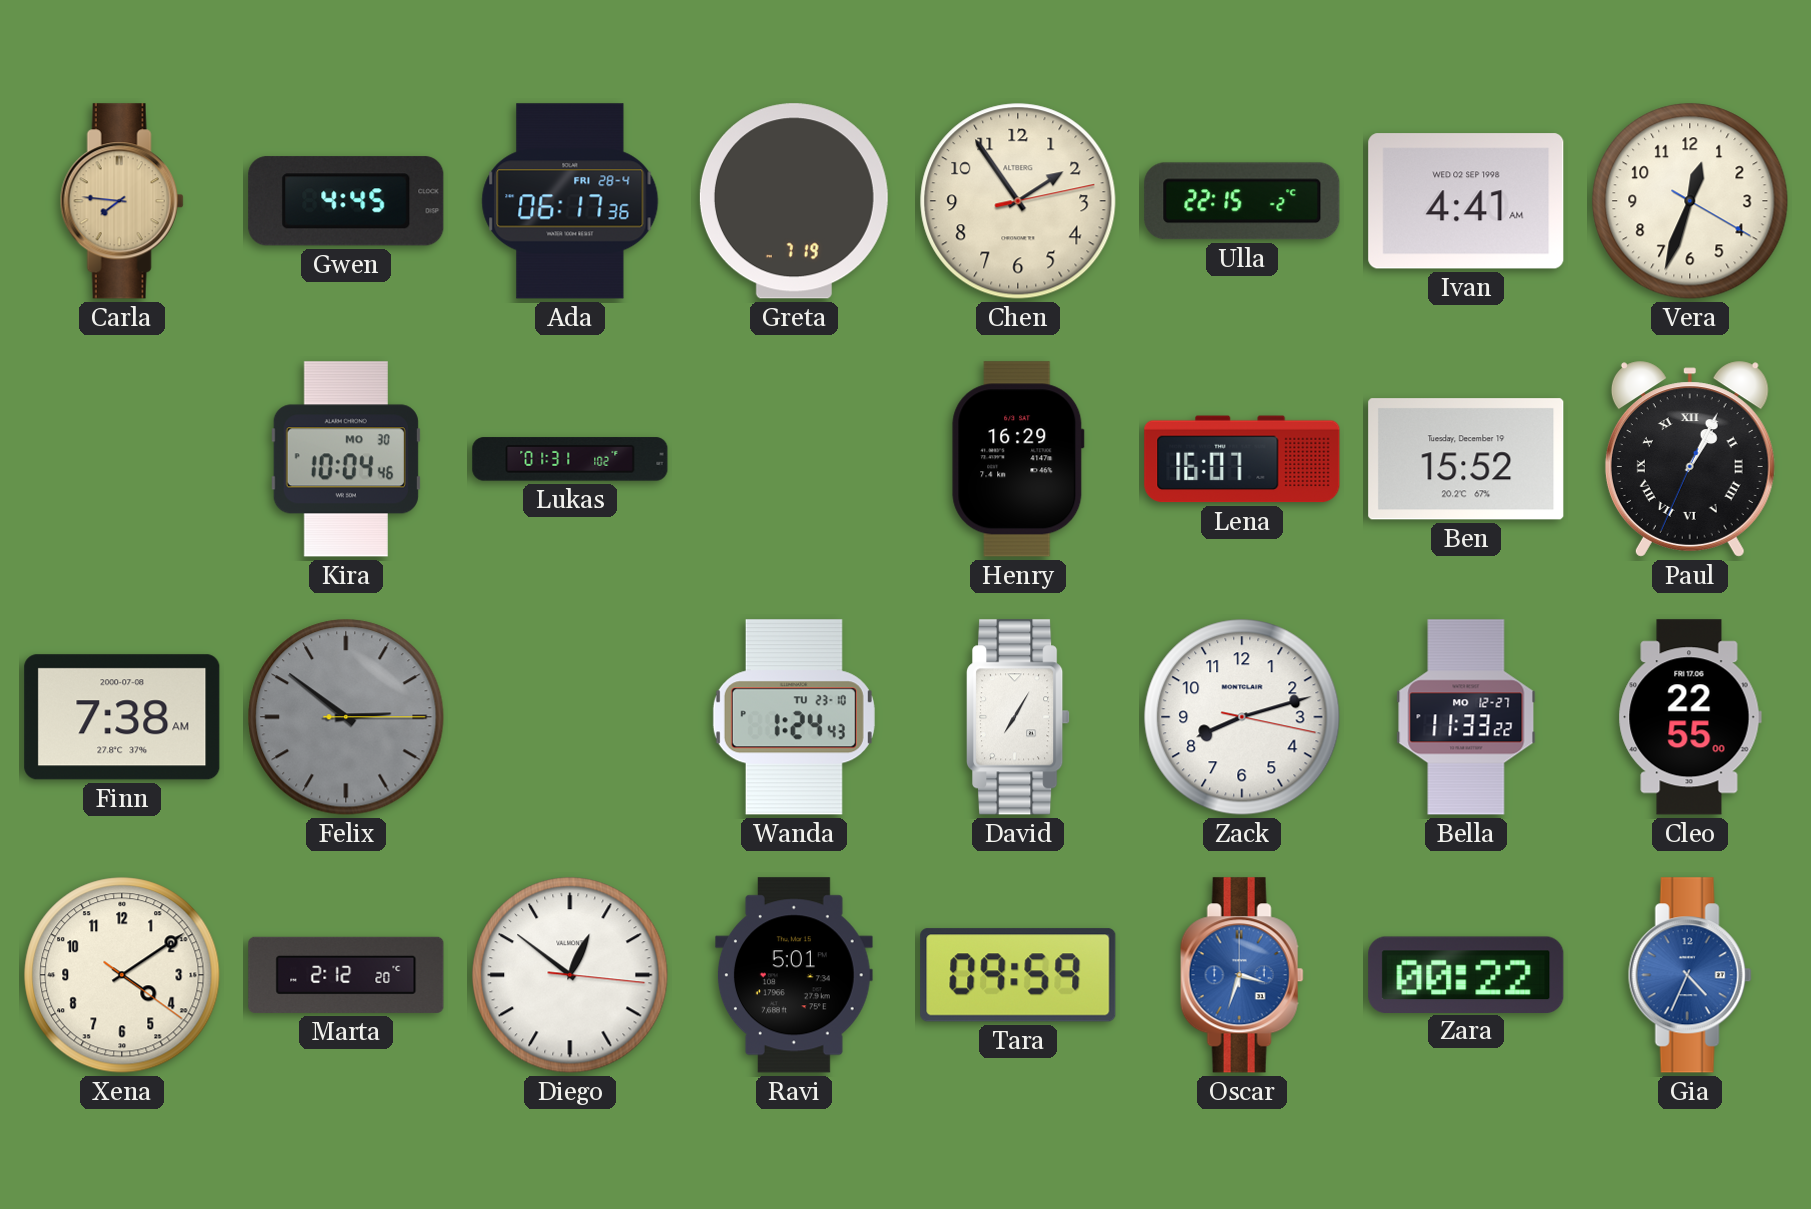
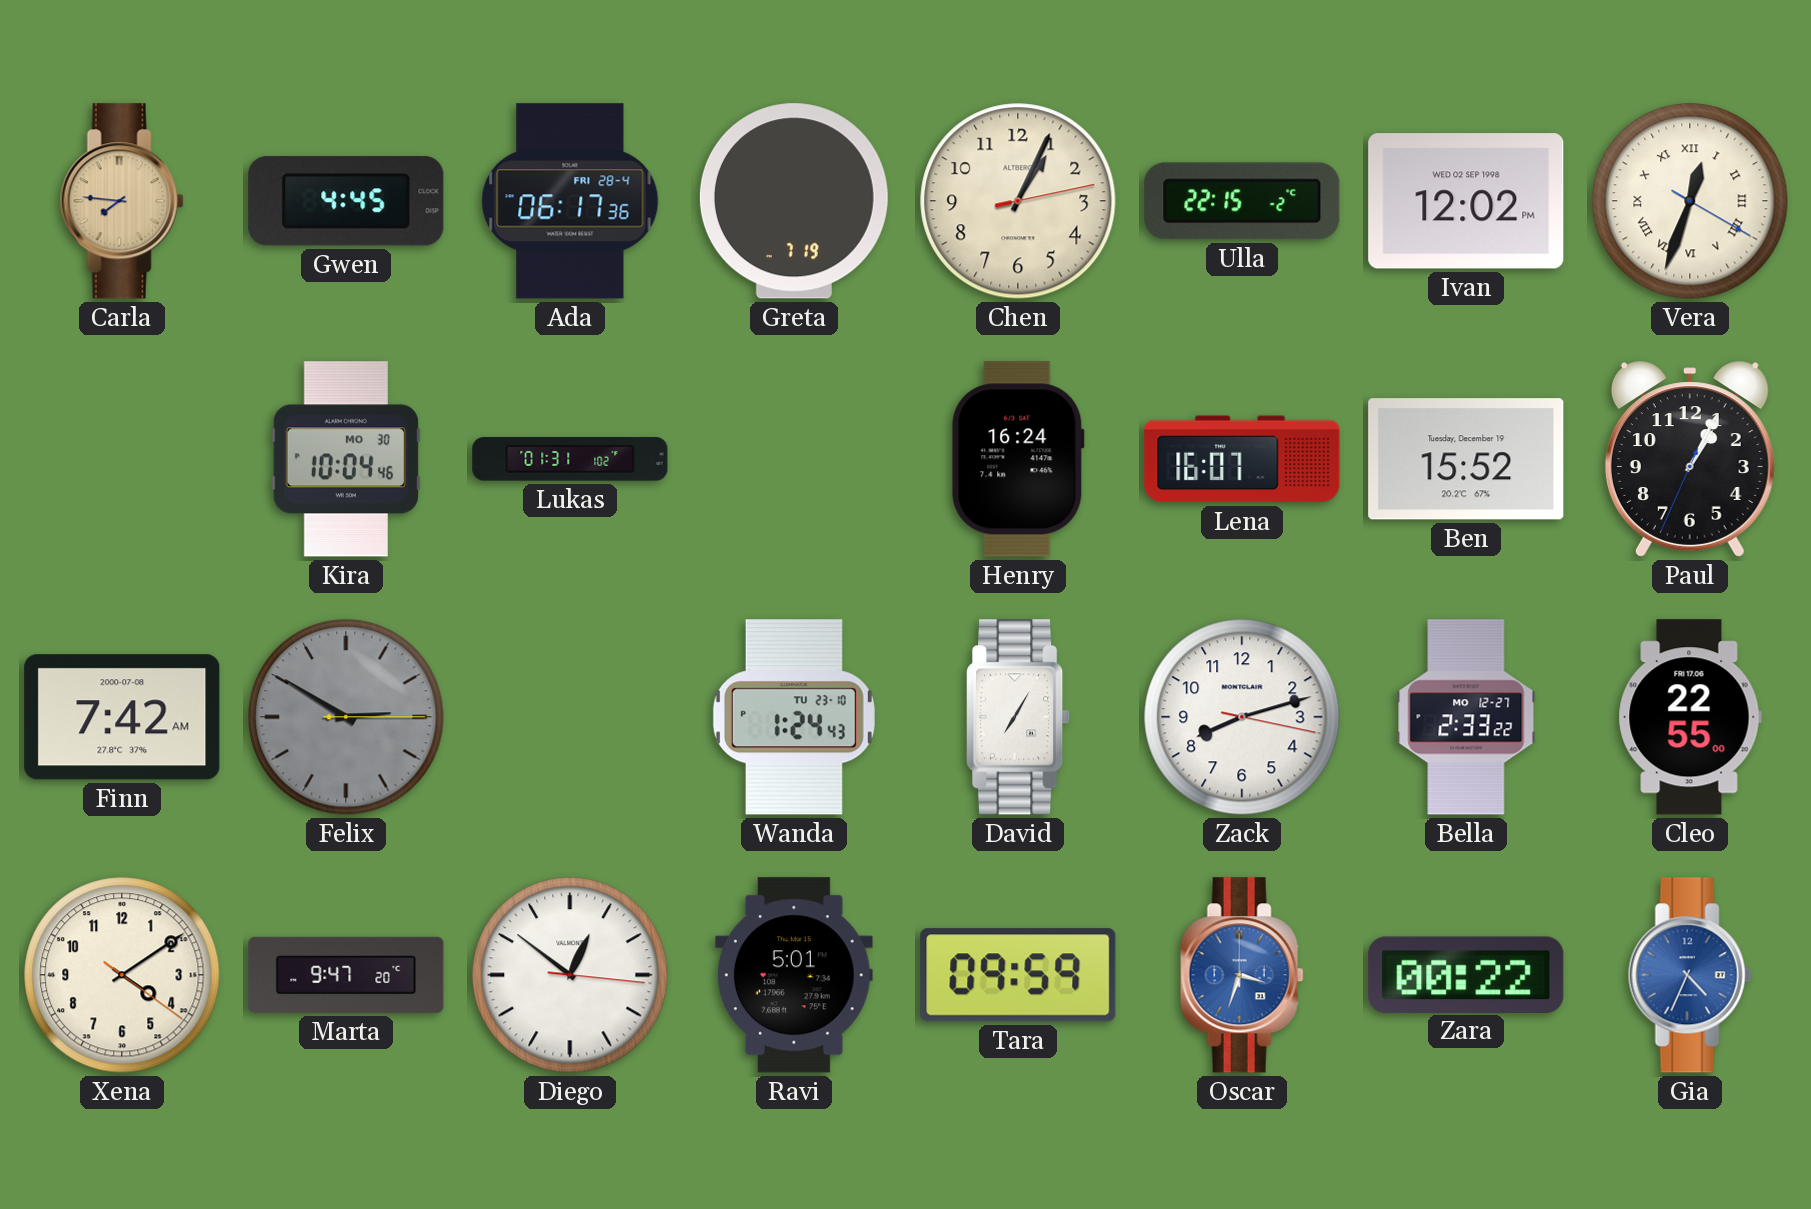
Chen: 1:54 -> 1:04 (1018, 201)
Ivan: 4:41 -> 12:02 (1466, 201)
Vera numerals: Arabic -> Roman (1690, 201)
Henry: 16:29 -> 16:24 (1018, 459)
Paul numerals: Roman -> Arabic (1690, 459)
Finn: 7:38 -> 7:42 (122, 717)
Felix: 2:51 -> 2:50 (346, 717)
Bella: 11:33 -> 2:33 (1466, 717)
Marta: 2:12 -> 9:47 (346, 975)
